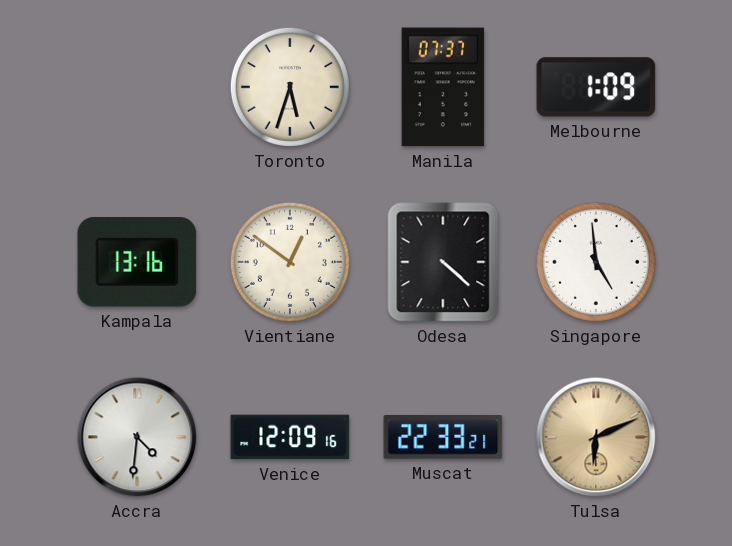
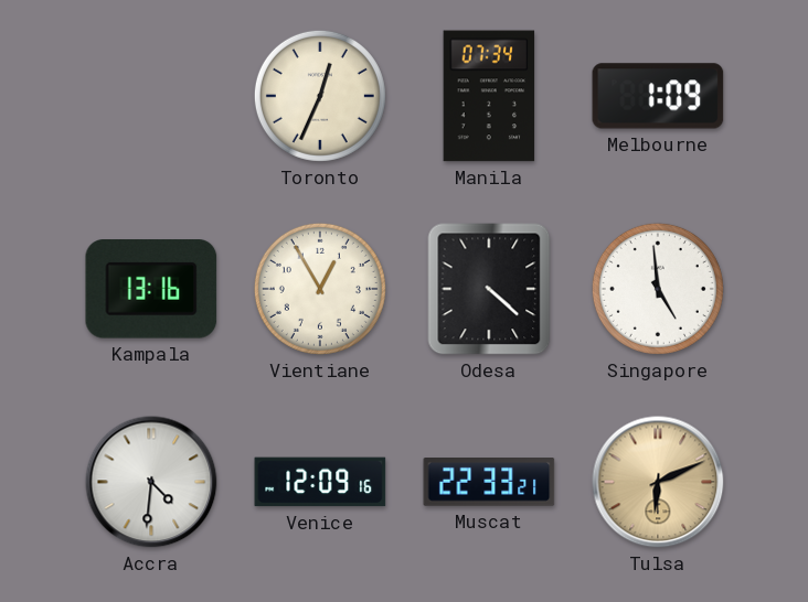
Toronto: 5:33 -> 12:34 (320, 96)
Manila: 07:37 -> 07:34 (489, 96)
Vientiane: 12:51 -> 12:55 (320, 289)
